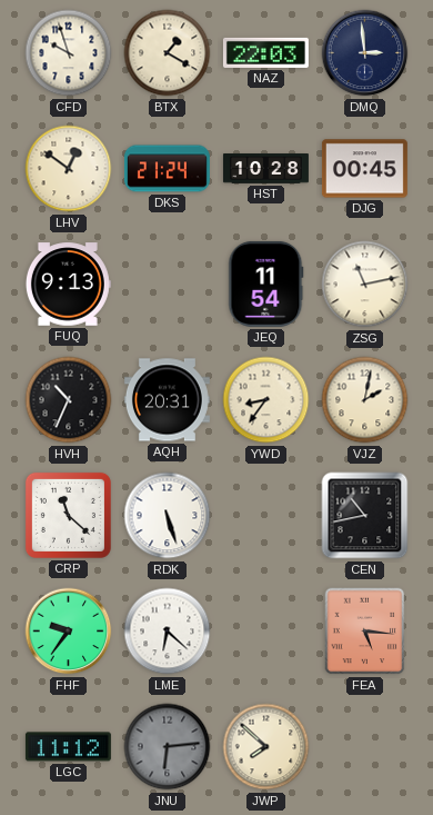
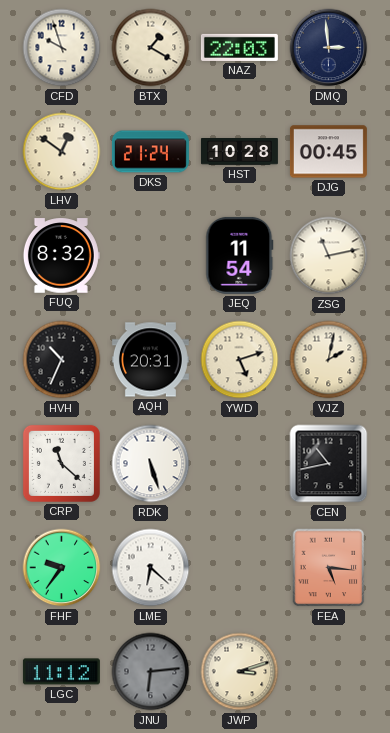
FUQ: 9:13 -> 8:32 (61, 256)
YWD: 8:36 -> 5:12 (240, 360)
JWP: 7:52 -> 3:12 (240, 672)
